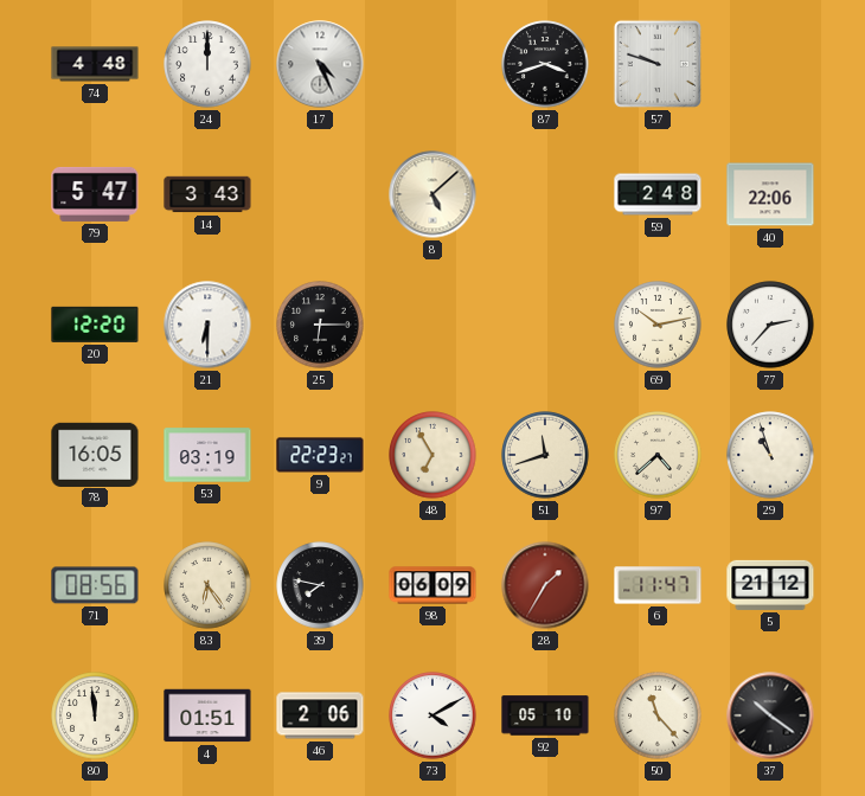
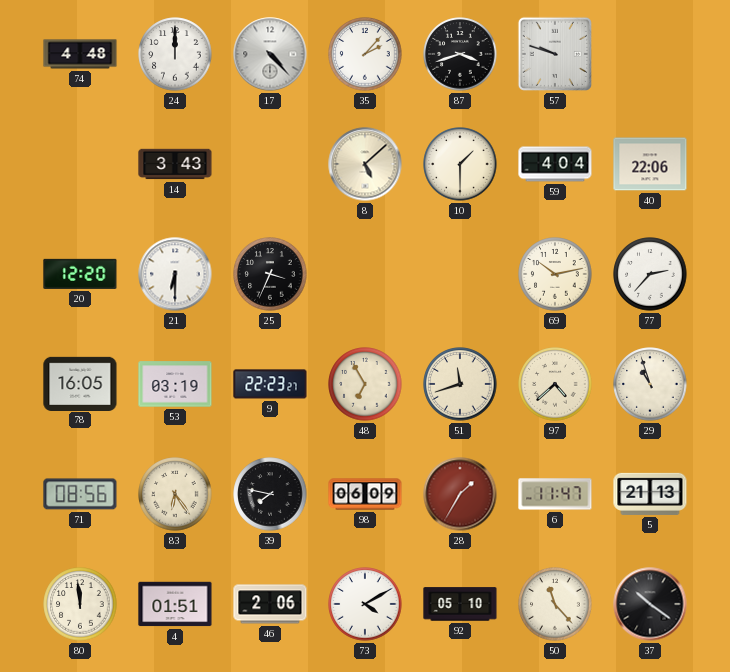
17: 4:26 -> 4:23 (270, 54)
35: none -> 2:07 (365, 54)
79: 5:47 -> none (95, 194)
10: none -> 1:30 (460, 164)
59: 2:48 -> 4:04 (555, 164)
25: 6:15 -> 3:34 (270, 274)
5: 21:12 -> 21:13 (650, 494)
